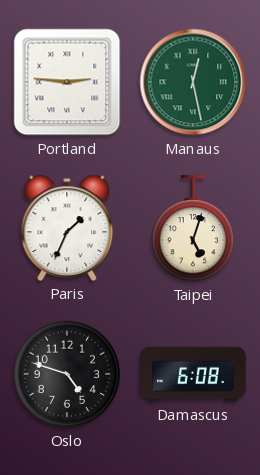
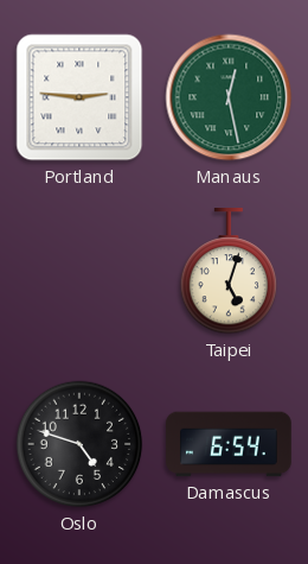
Paris: 1:34 -> none (67, 228)
Damascus: 6:08 -> 6:54 (229, 444)
